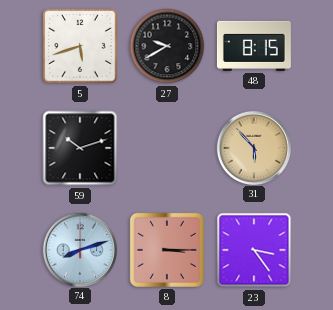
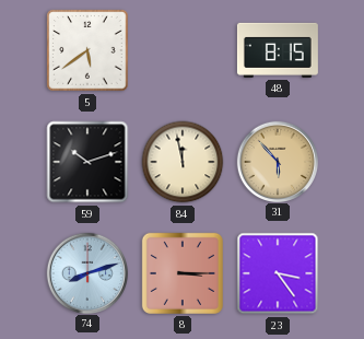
5: 5:42 -> 5:39 (87, 50)
27: 9:40 -> none (167, 46)
84: none -> 11:58 (183, 162)
